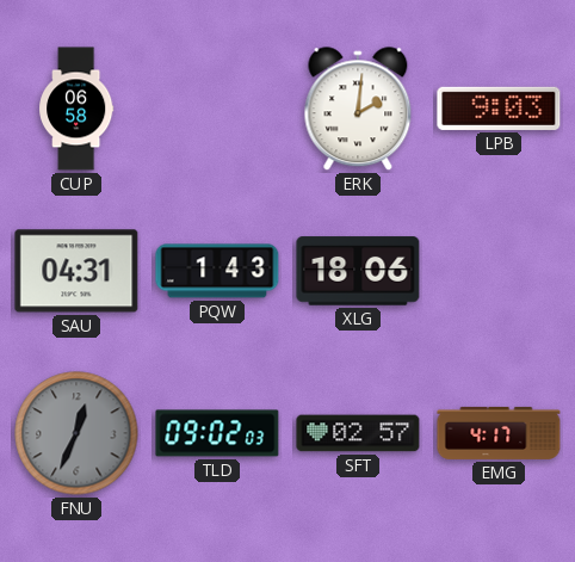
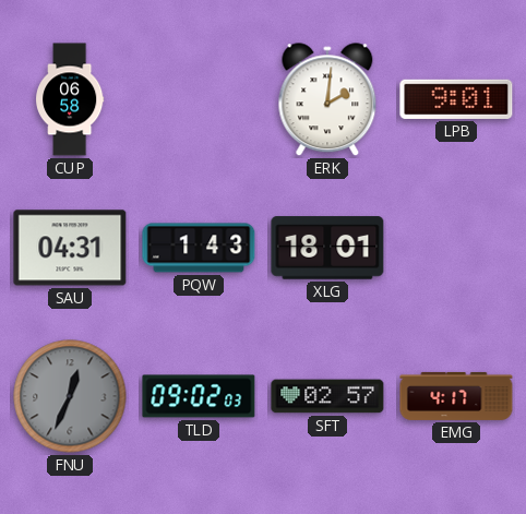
LPB: 9:03 -> 9:01 (456, 99)
XLG: 18:06 -> 18:01 (327, 248)
